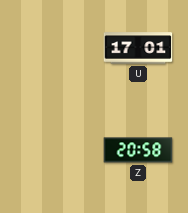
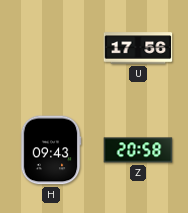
U: 17:01 -> 17:56 (138, 48)
H: none -> 09:43 (51, 150)
